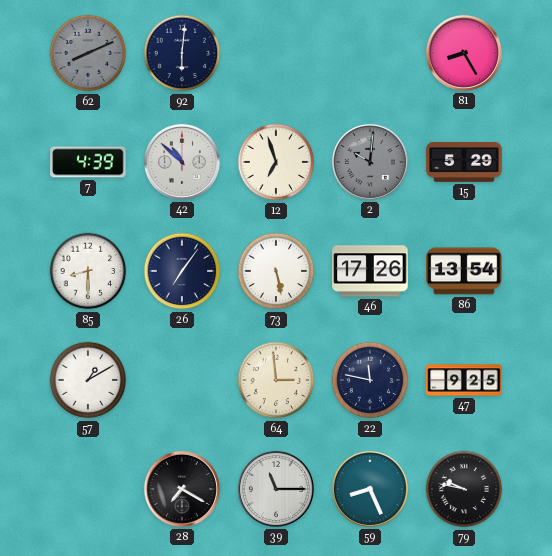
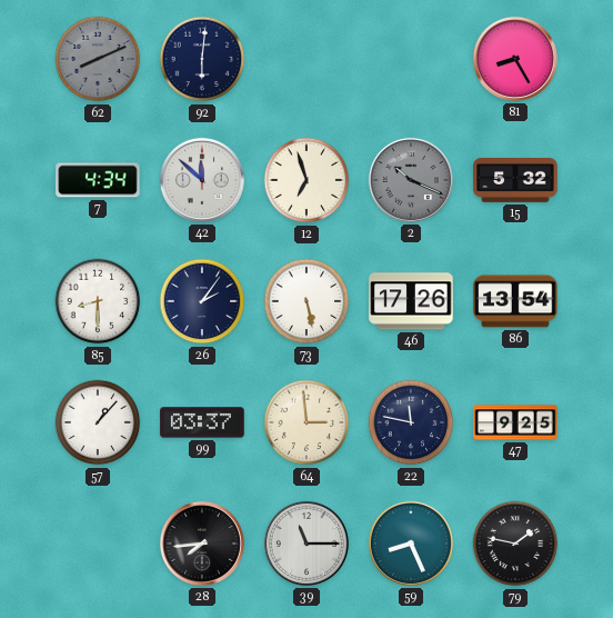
7: 4:39 -> 4:34 (98, 180)
42: 10:52 -> 11:52 (202, 180)
2: 10:01 -> 10:19 (411, 180)
15: 5:29 -> 5:32 (515, 181)
26: 7:06 -> 2:06 (202, 301)
57: 1:10 -> 1:07 (98, 422)
99: none -> 03:37 (202, 422)
28: 7:20 -> 7:44 (202, 544)
79: 9:47 -> 1:47 (515, 544)
